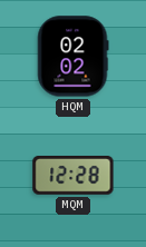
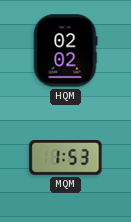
MQM: 12:28 -> 1:53 (66, 158)
